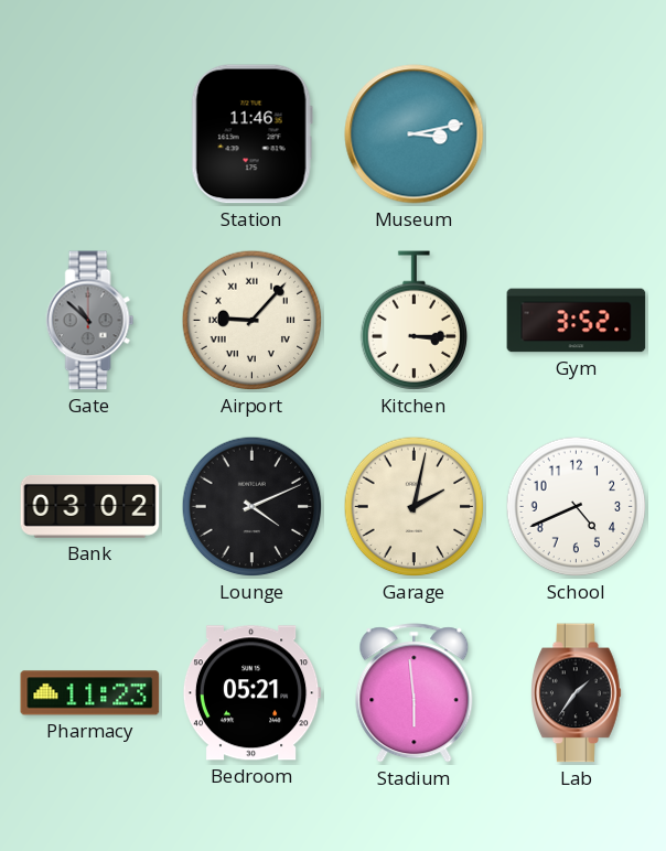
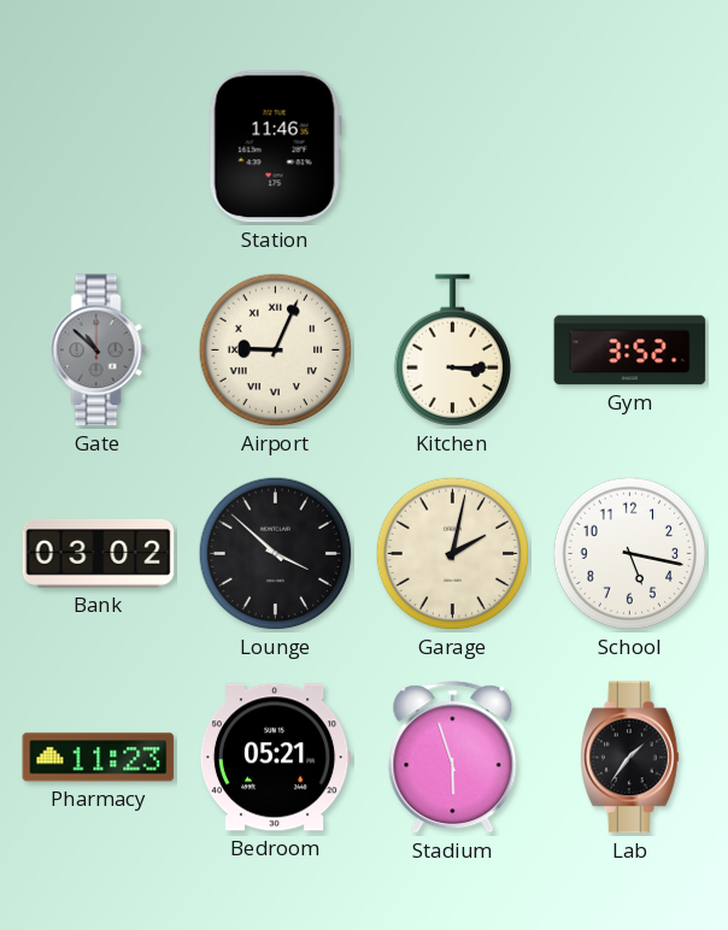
Museum: 3:13 -> none (415, 134)
Airport: 9:07 -> 9:04 (276, 351)
Lounge: 4:11 -> 3:52 (276, 554)
School: 4:41 -> 5:17 (630, 554)
Stadium: 5:59 -> 5:57 (453, 758)
